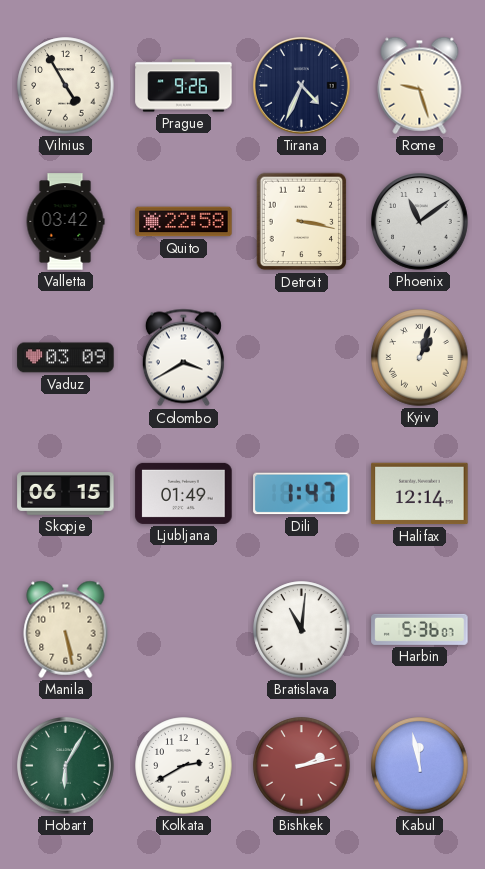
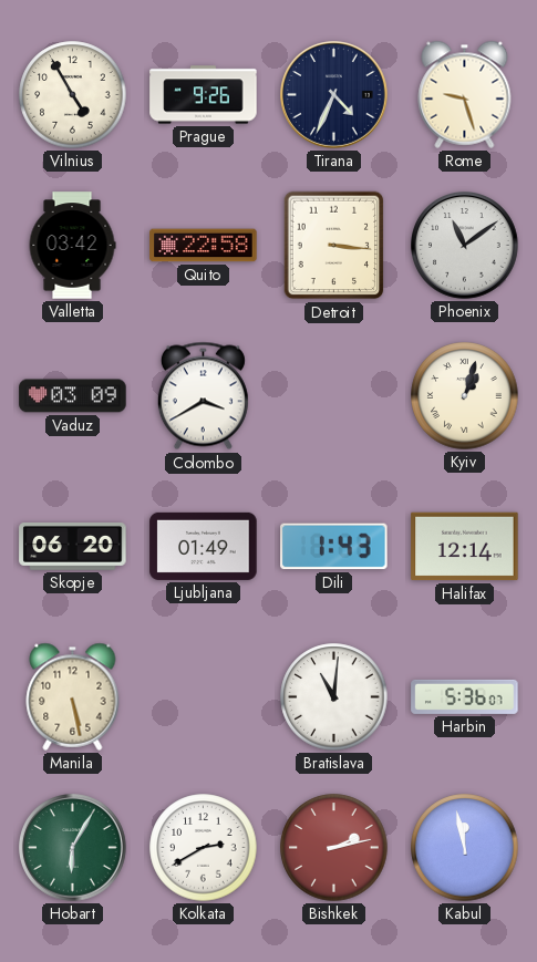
Detroit: 3:17 -> 3:16 (334, 246)
Skopje: 06:15 -> 06:20 (73, 547)
Dili: 1:47 -> 1:43 (334, 547)
